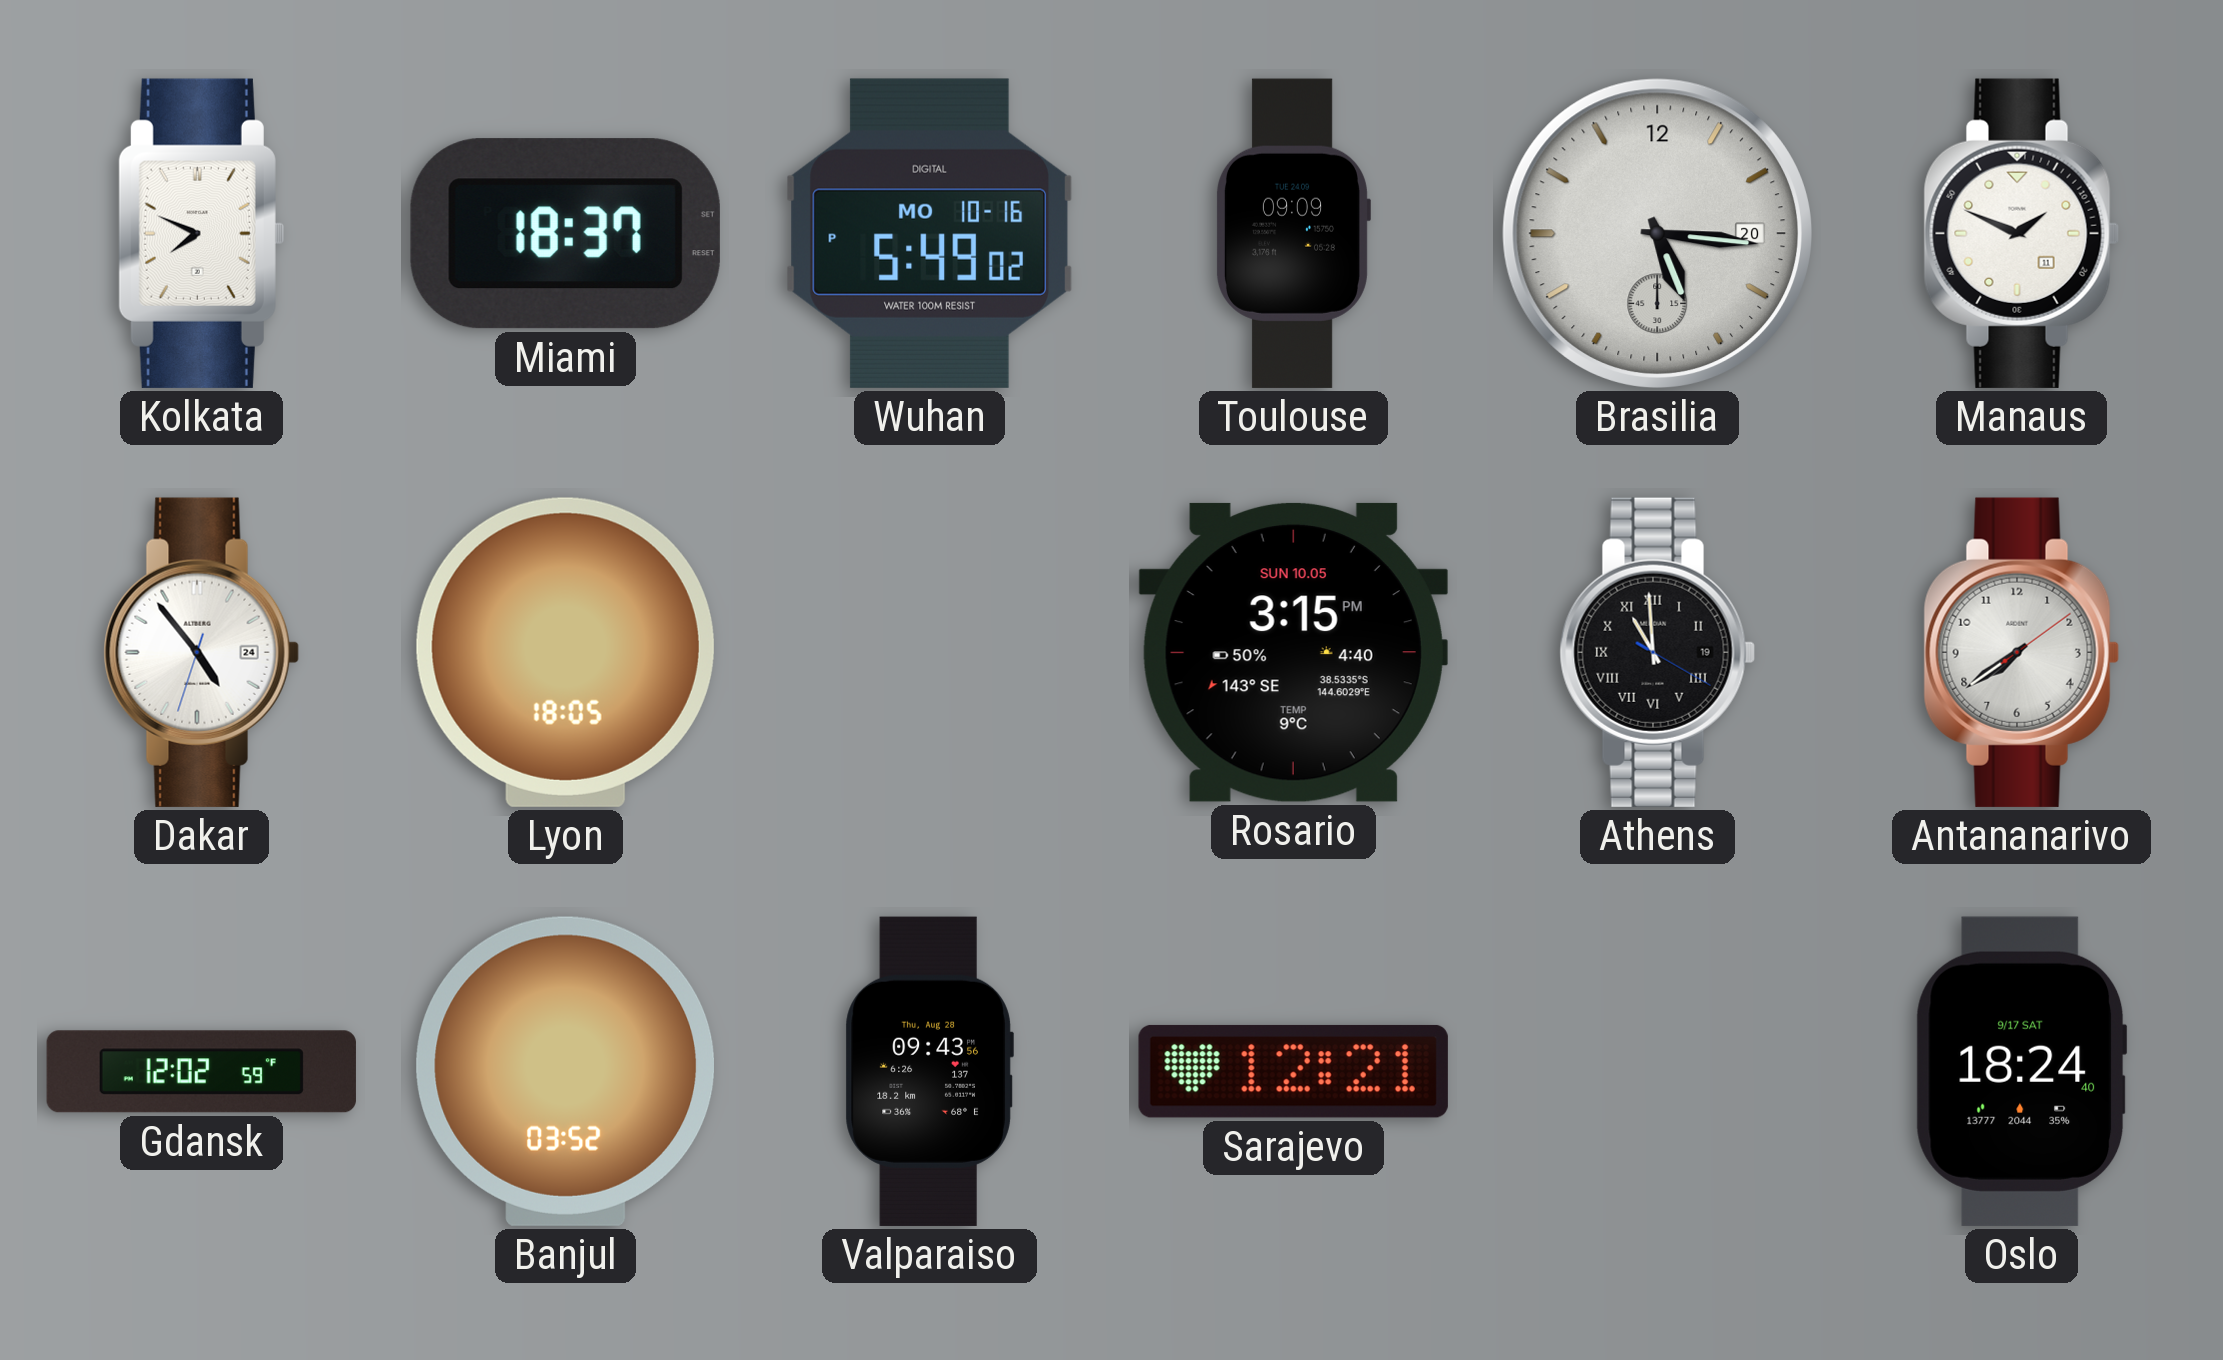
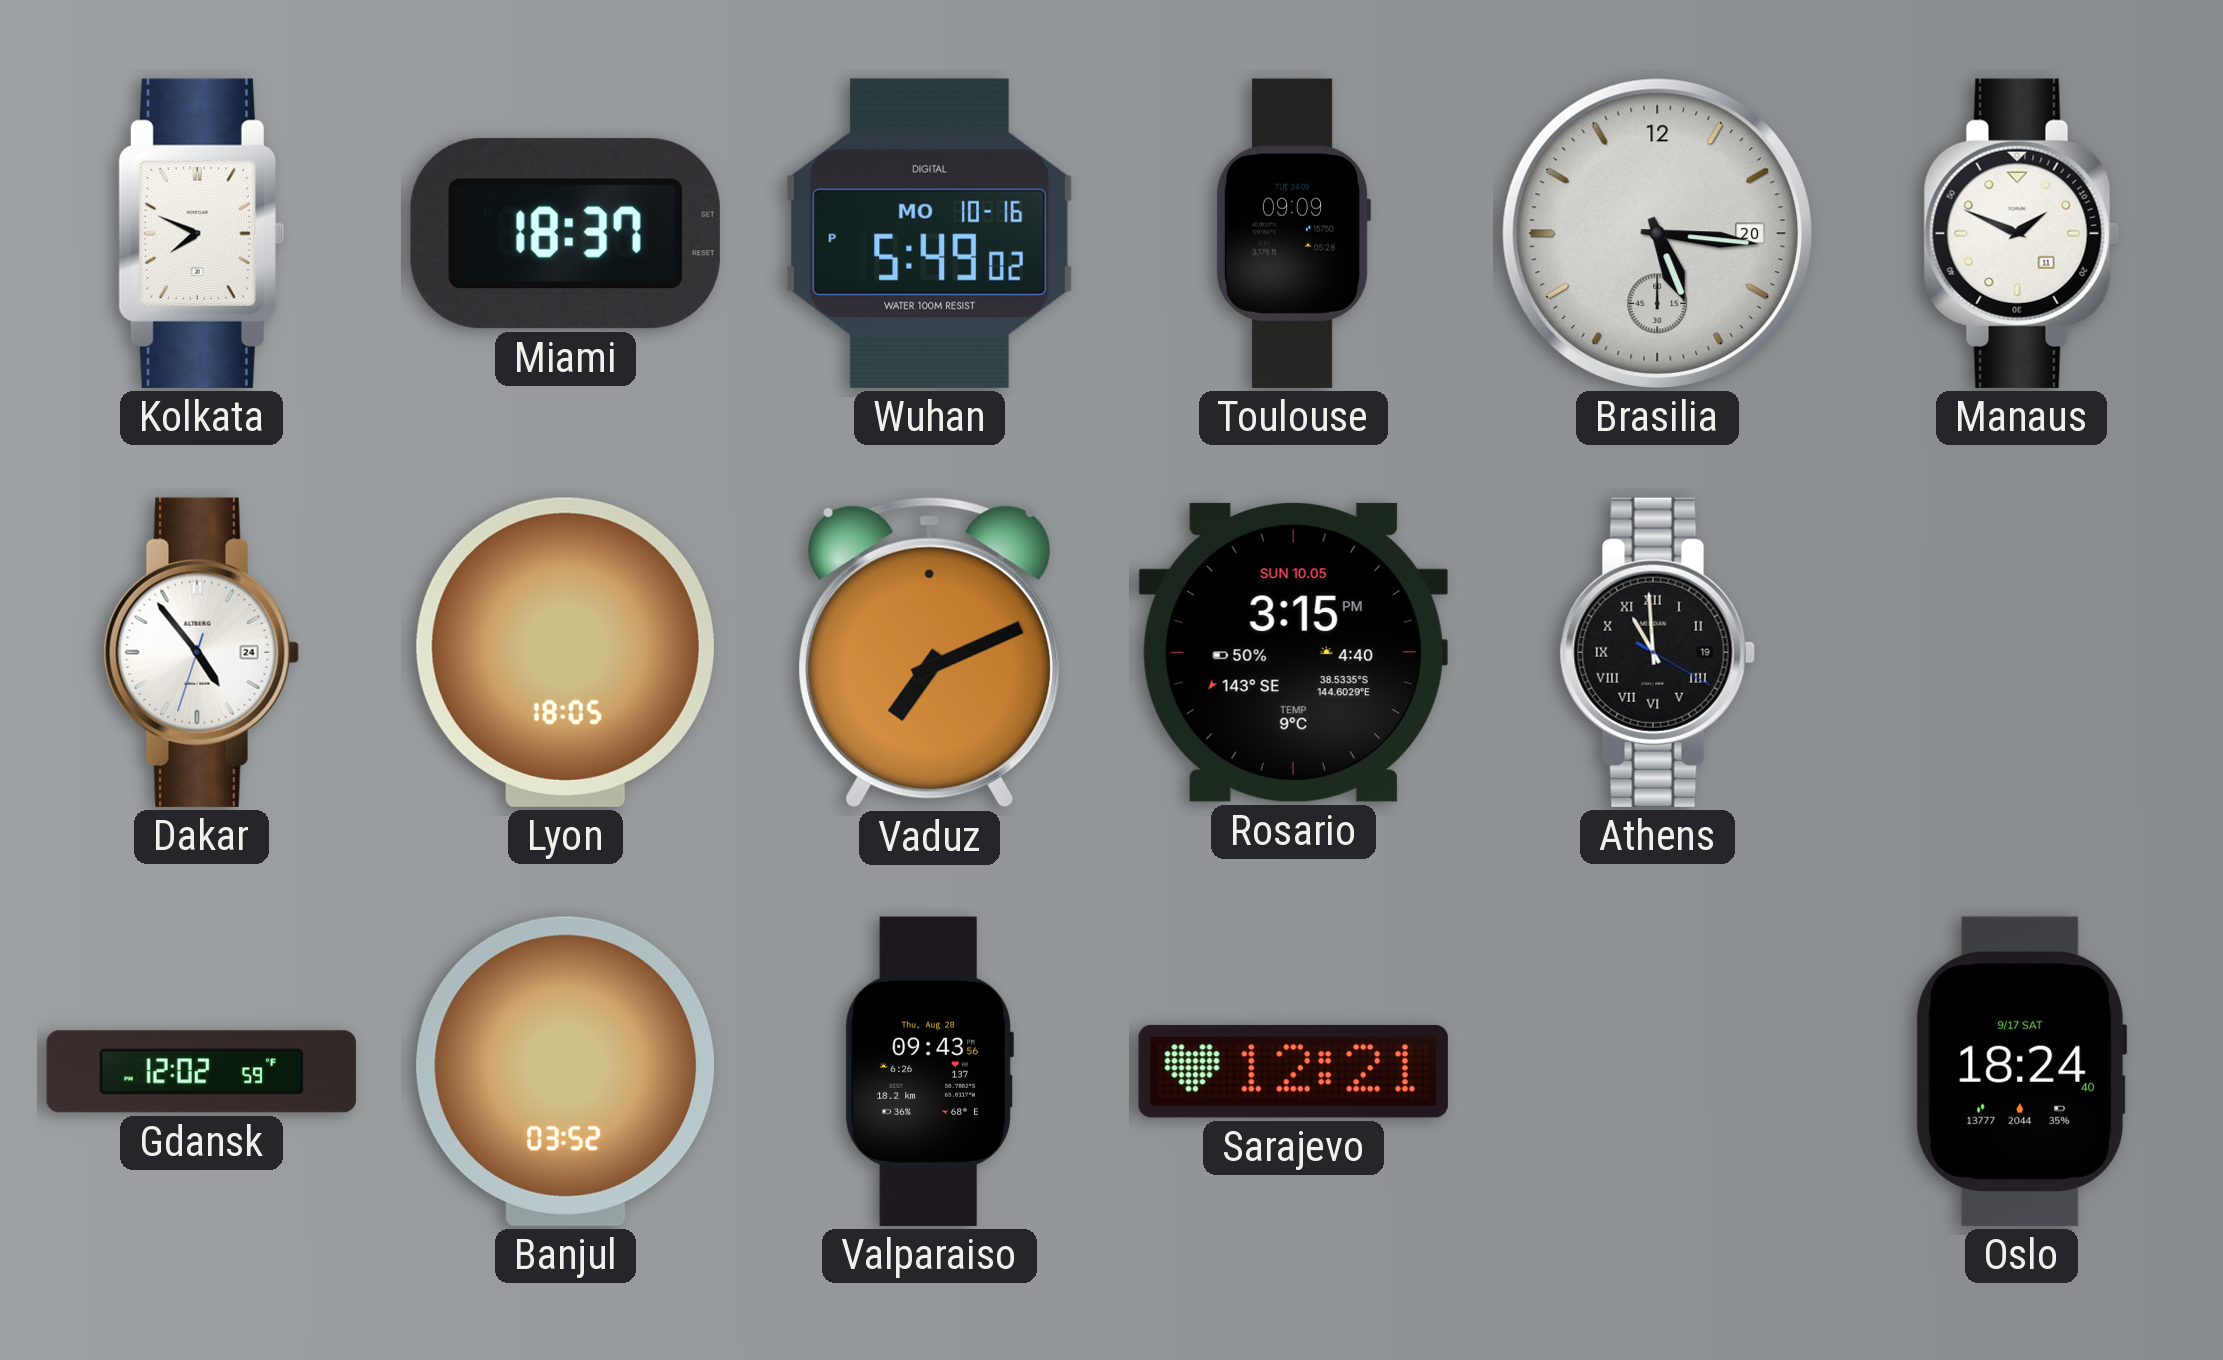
Vaduz: none -> 7:11 (930, 653)
Antananarivo: 7:39 -> none (2021, 652)
